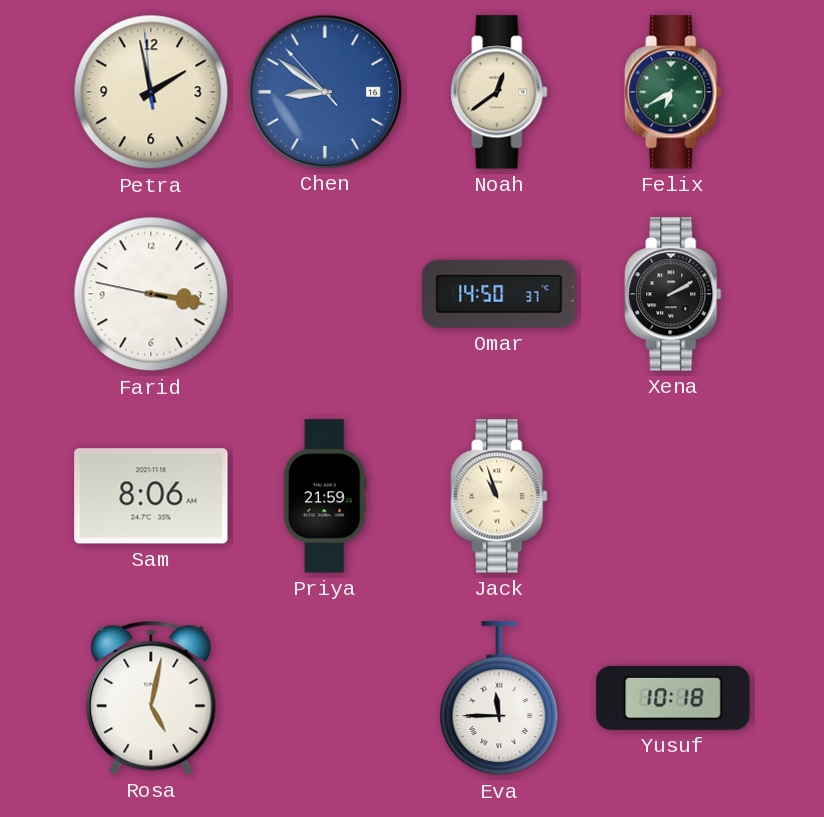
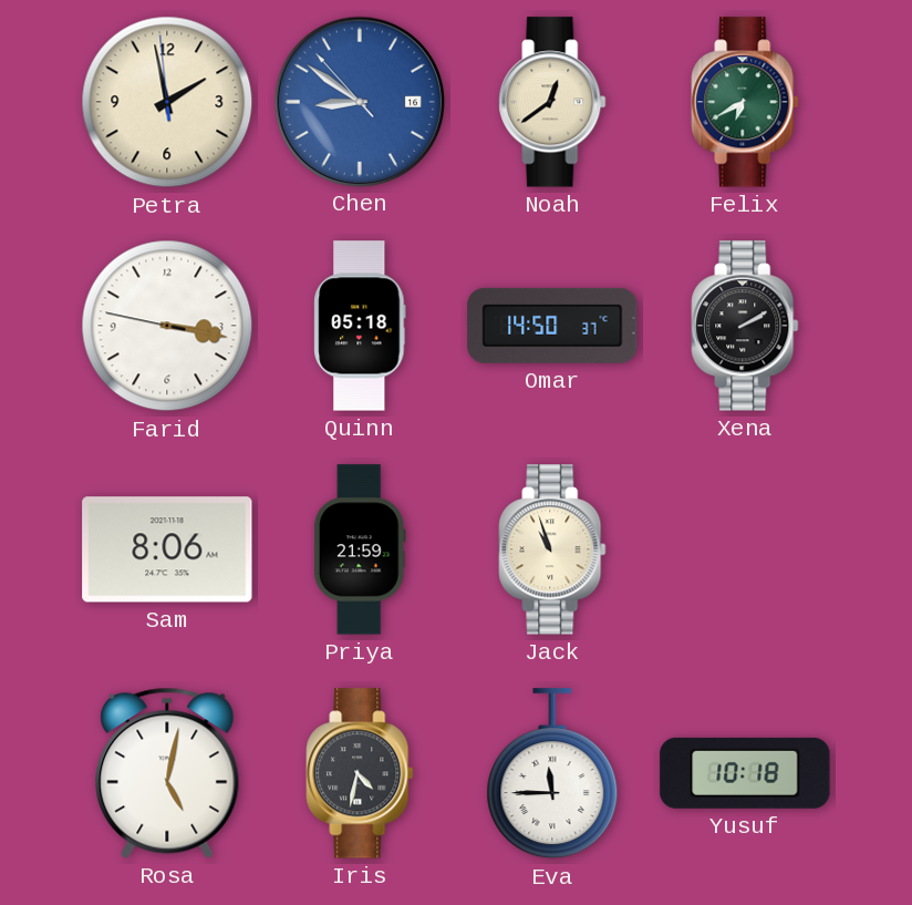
Quinn: none -> 05:18 (360, 326)
Iris: none -> 4:32 (360, 773)
